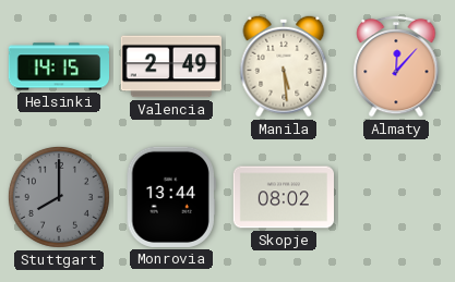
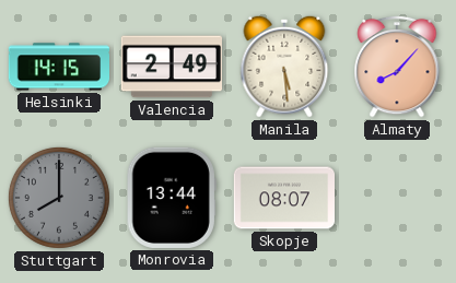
Almaty: 12:07 -> 8:07 (397, 67)
Skopje: 08:02 -> 08:07 (283, 198)
